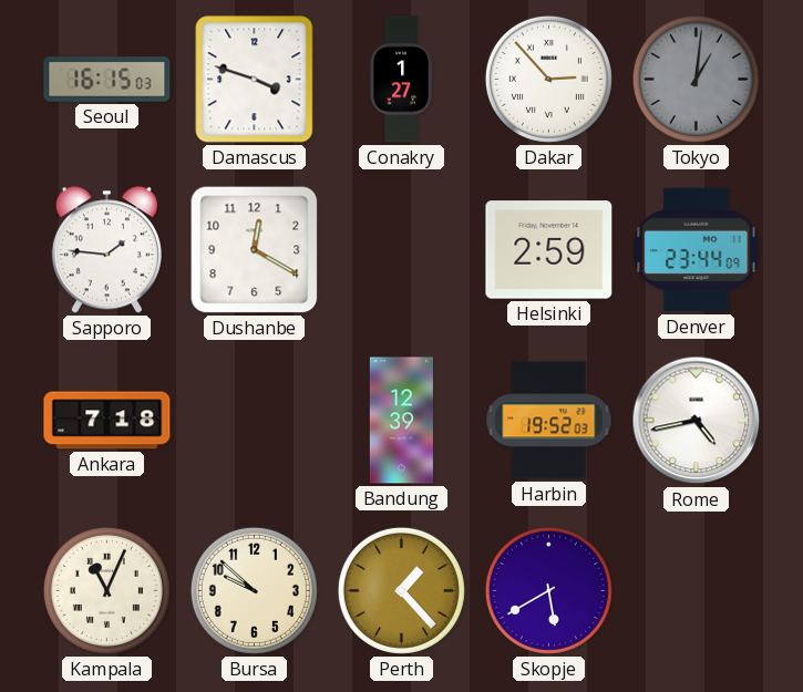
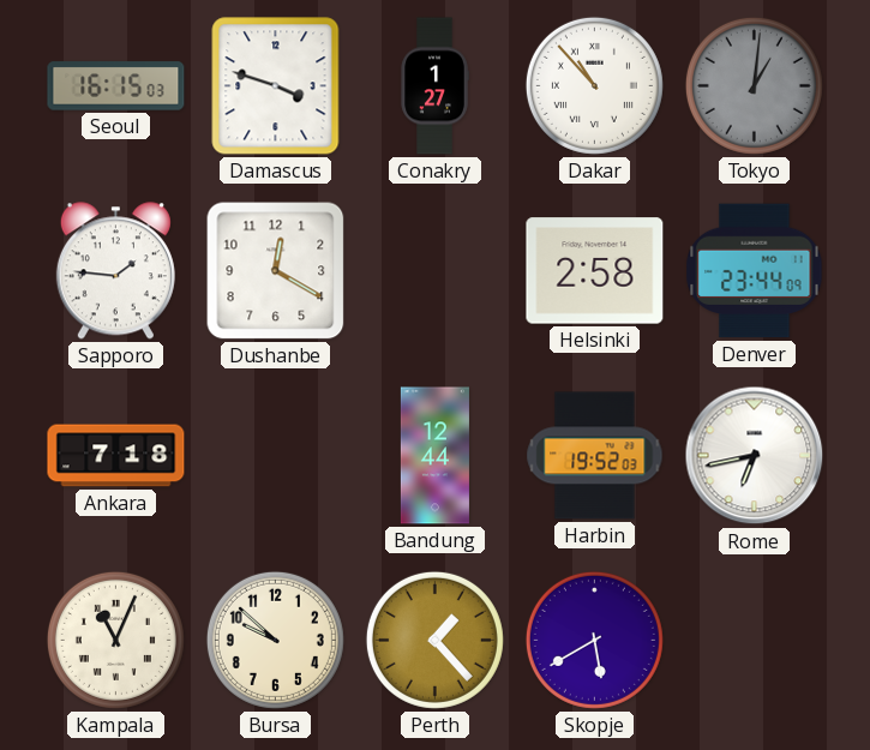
Dakar: 2:53 -> 10:53 (594, 85)
Helsinki: 2:59 -> 2:58 (595, 271)
Bandung: 12:39 -> 12:44 (434, 456)
Rome: 4:43 -> 6:43 (755, 456)
